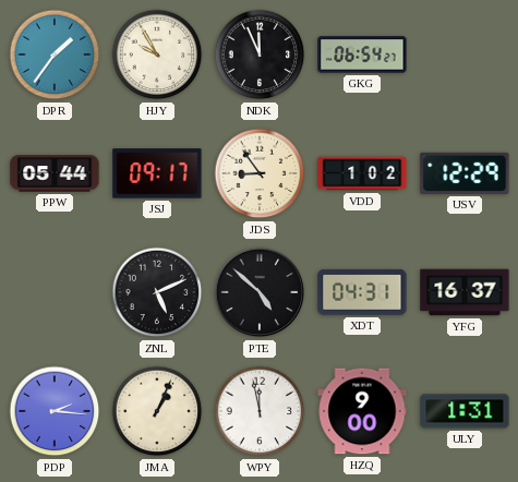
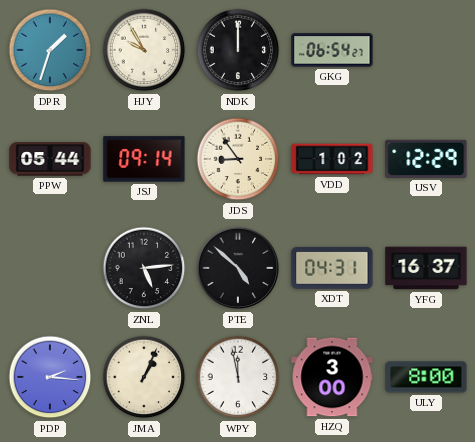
DPR: 1:36 -> 1:33 (50, 50)
NDK: 11:56 -> 12:00 (238, 50)
JSJ: 09:17 -> 09:14 (144, 159)
ZNL: 5:11 -> 5:14 (144, 268)
HZQ: 9:00 -> 3:00 (332, 377)
ULY: 1:31 -> 8:00 (426, 377)
